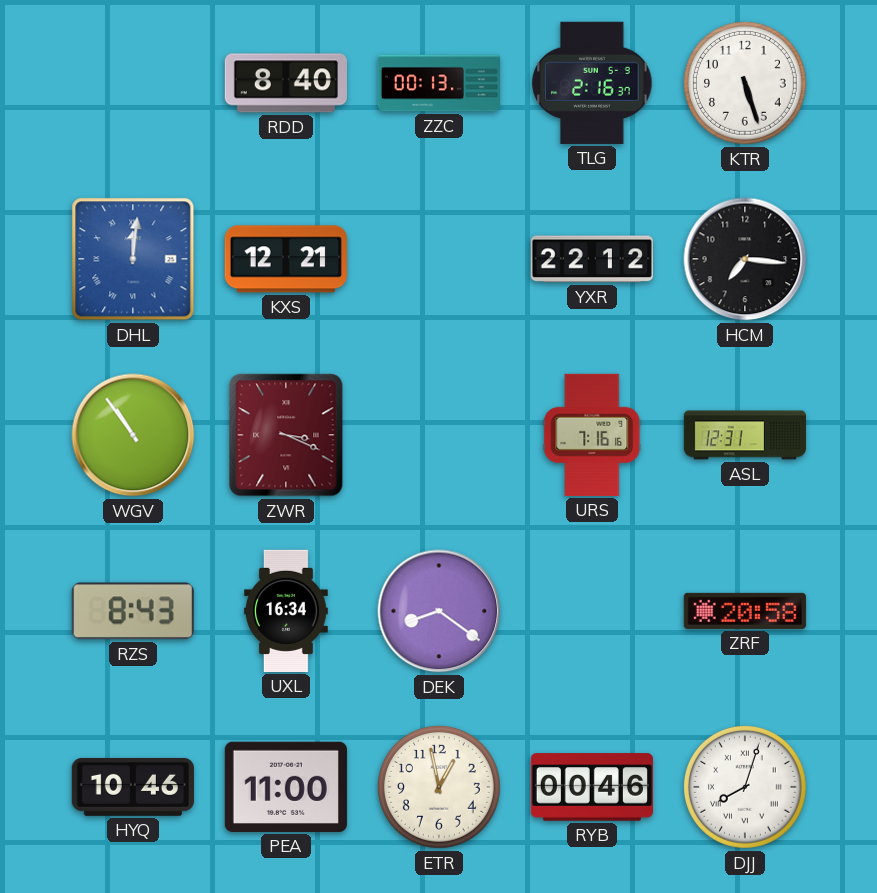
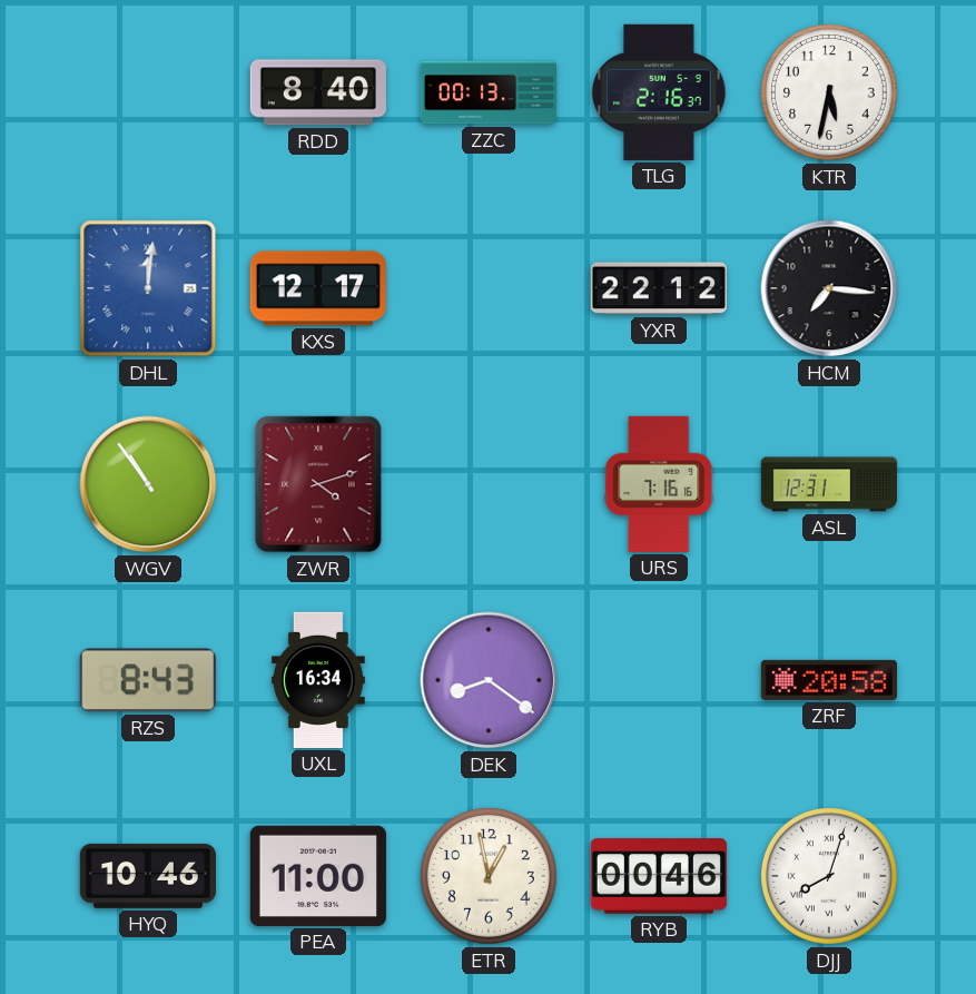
KTR: 5:27 -> 5:32 (829, 92)
KXS: 12:21 -> 12:17 (318, 288)
ZWR: 3:19 -> 4:12 (318, 484)
